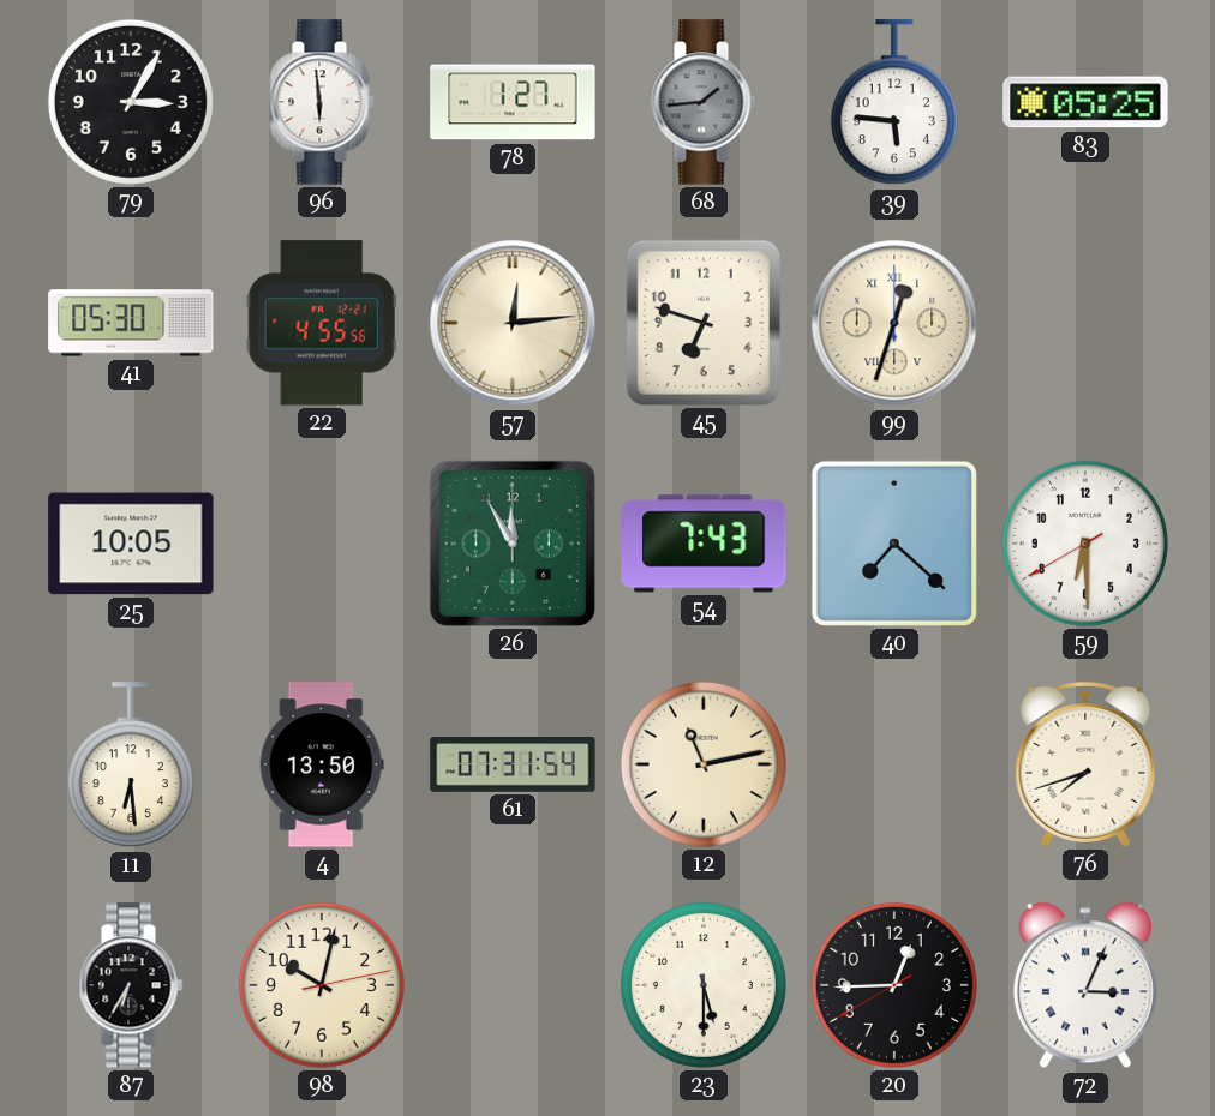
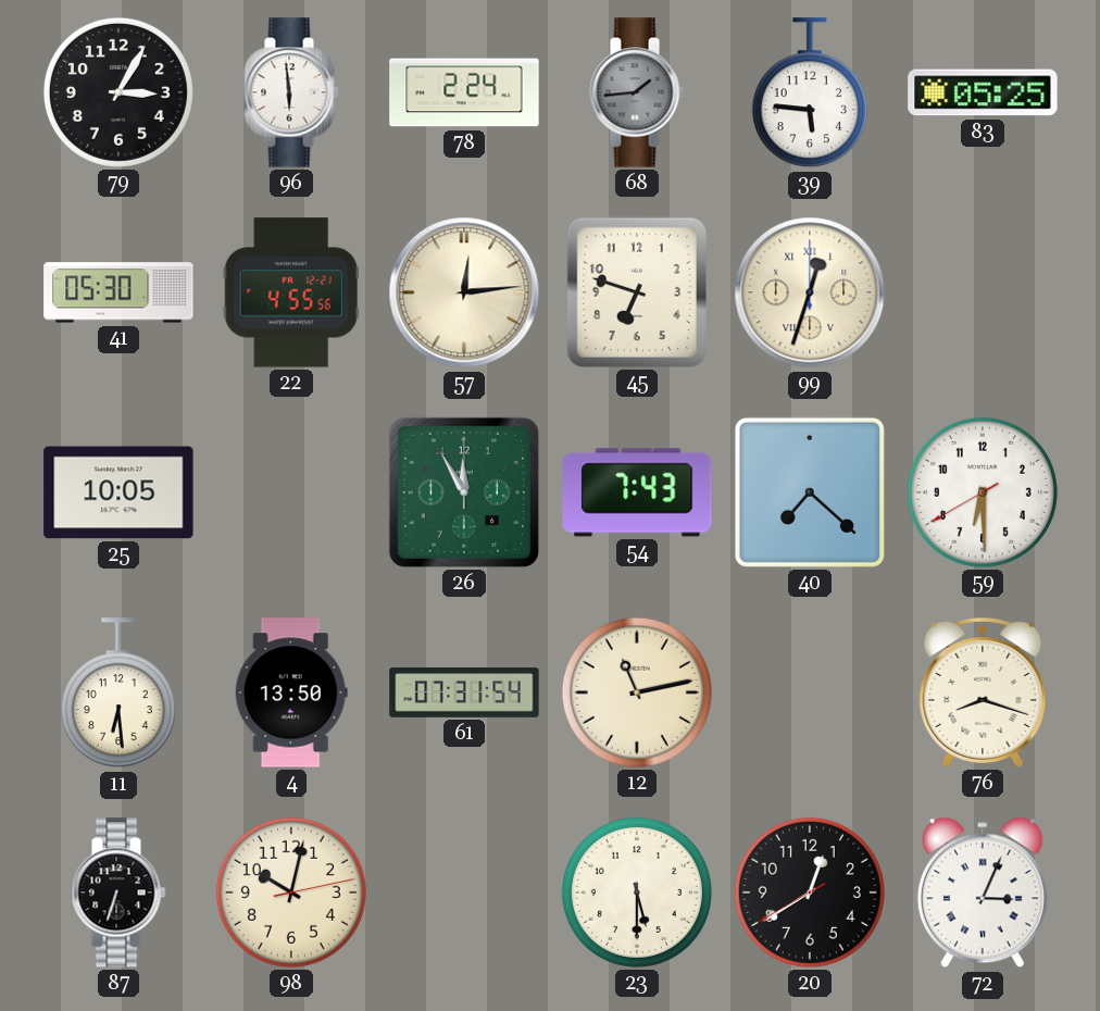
78: 1:27 -> 2:24 (464, 92)
76: 7:42 -> 8:18 (983, 692)
87: 6:35 -> 6:33 (118, 893)
20: 12:44 -> 12:39 (810, 893)
